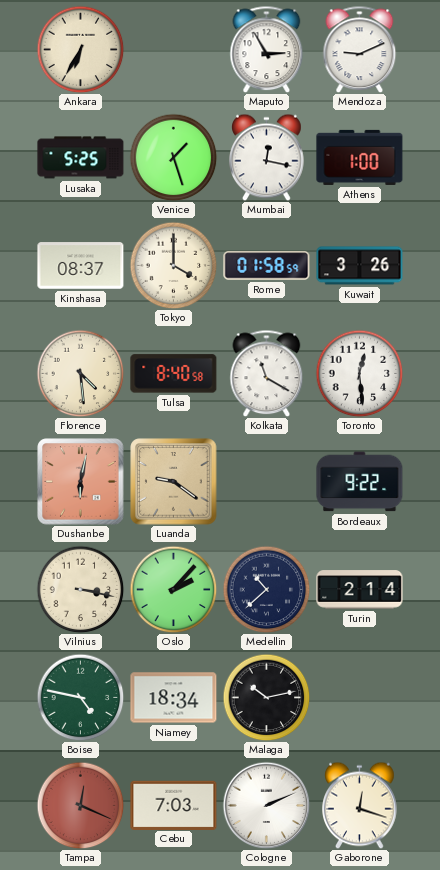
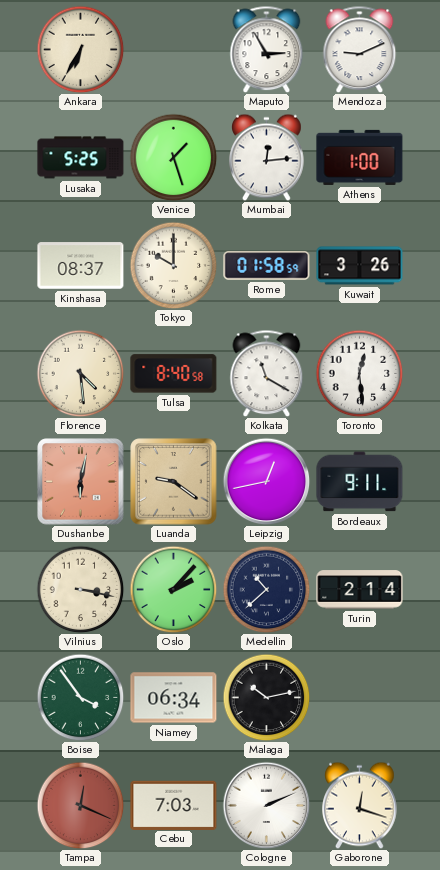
Mumbai: 12:17 -> 12:14 (267, 157)
Tokyo: 4:00 -> 10:00 (173, 265)
Leipzig: none -> 12:43 (266, 481)
Bordeaux: 9:22 -> 9:11 (360, 482)
Boise: 4:47 -> 3:54 (80, 697)
Niamey: 18:34 -> 06:34 (174, 698)
